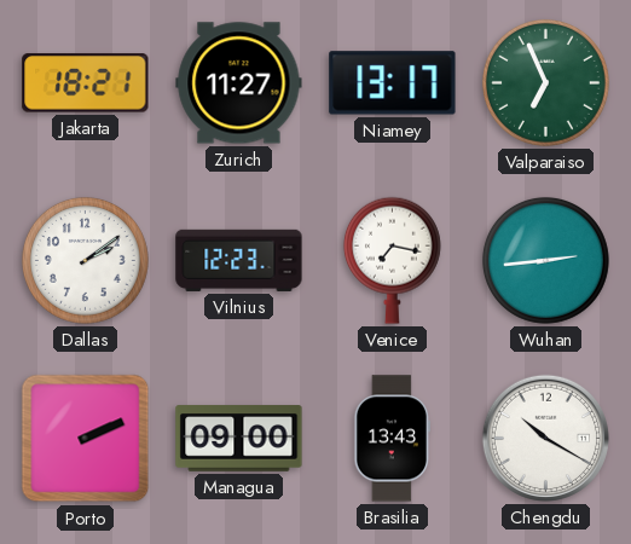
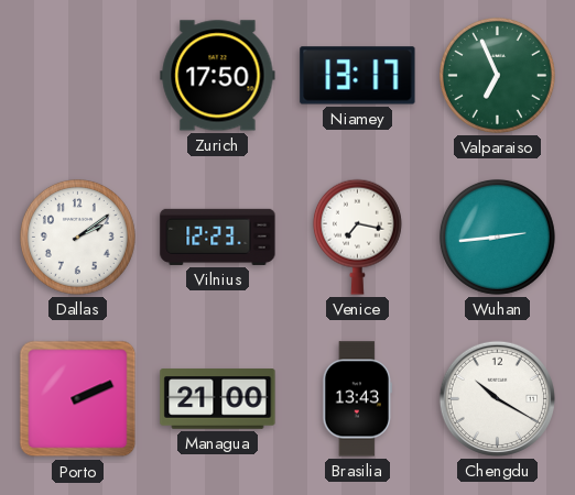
Jakarta: 18:21 -> none (86, 83)
Zurich: 11:27 -> 17:50 (218, 76)
Managua: 09:00 -> 21:00 (218, 399)
